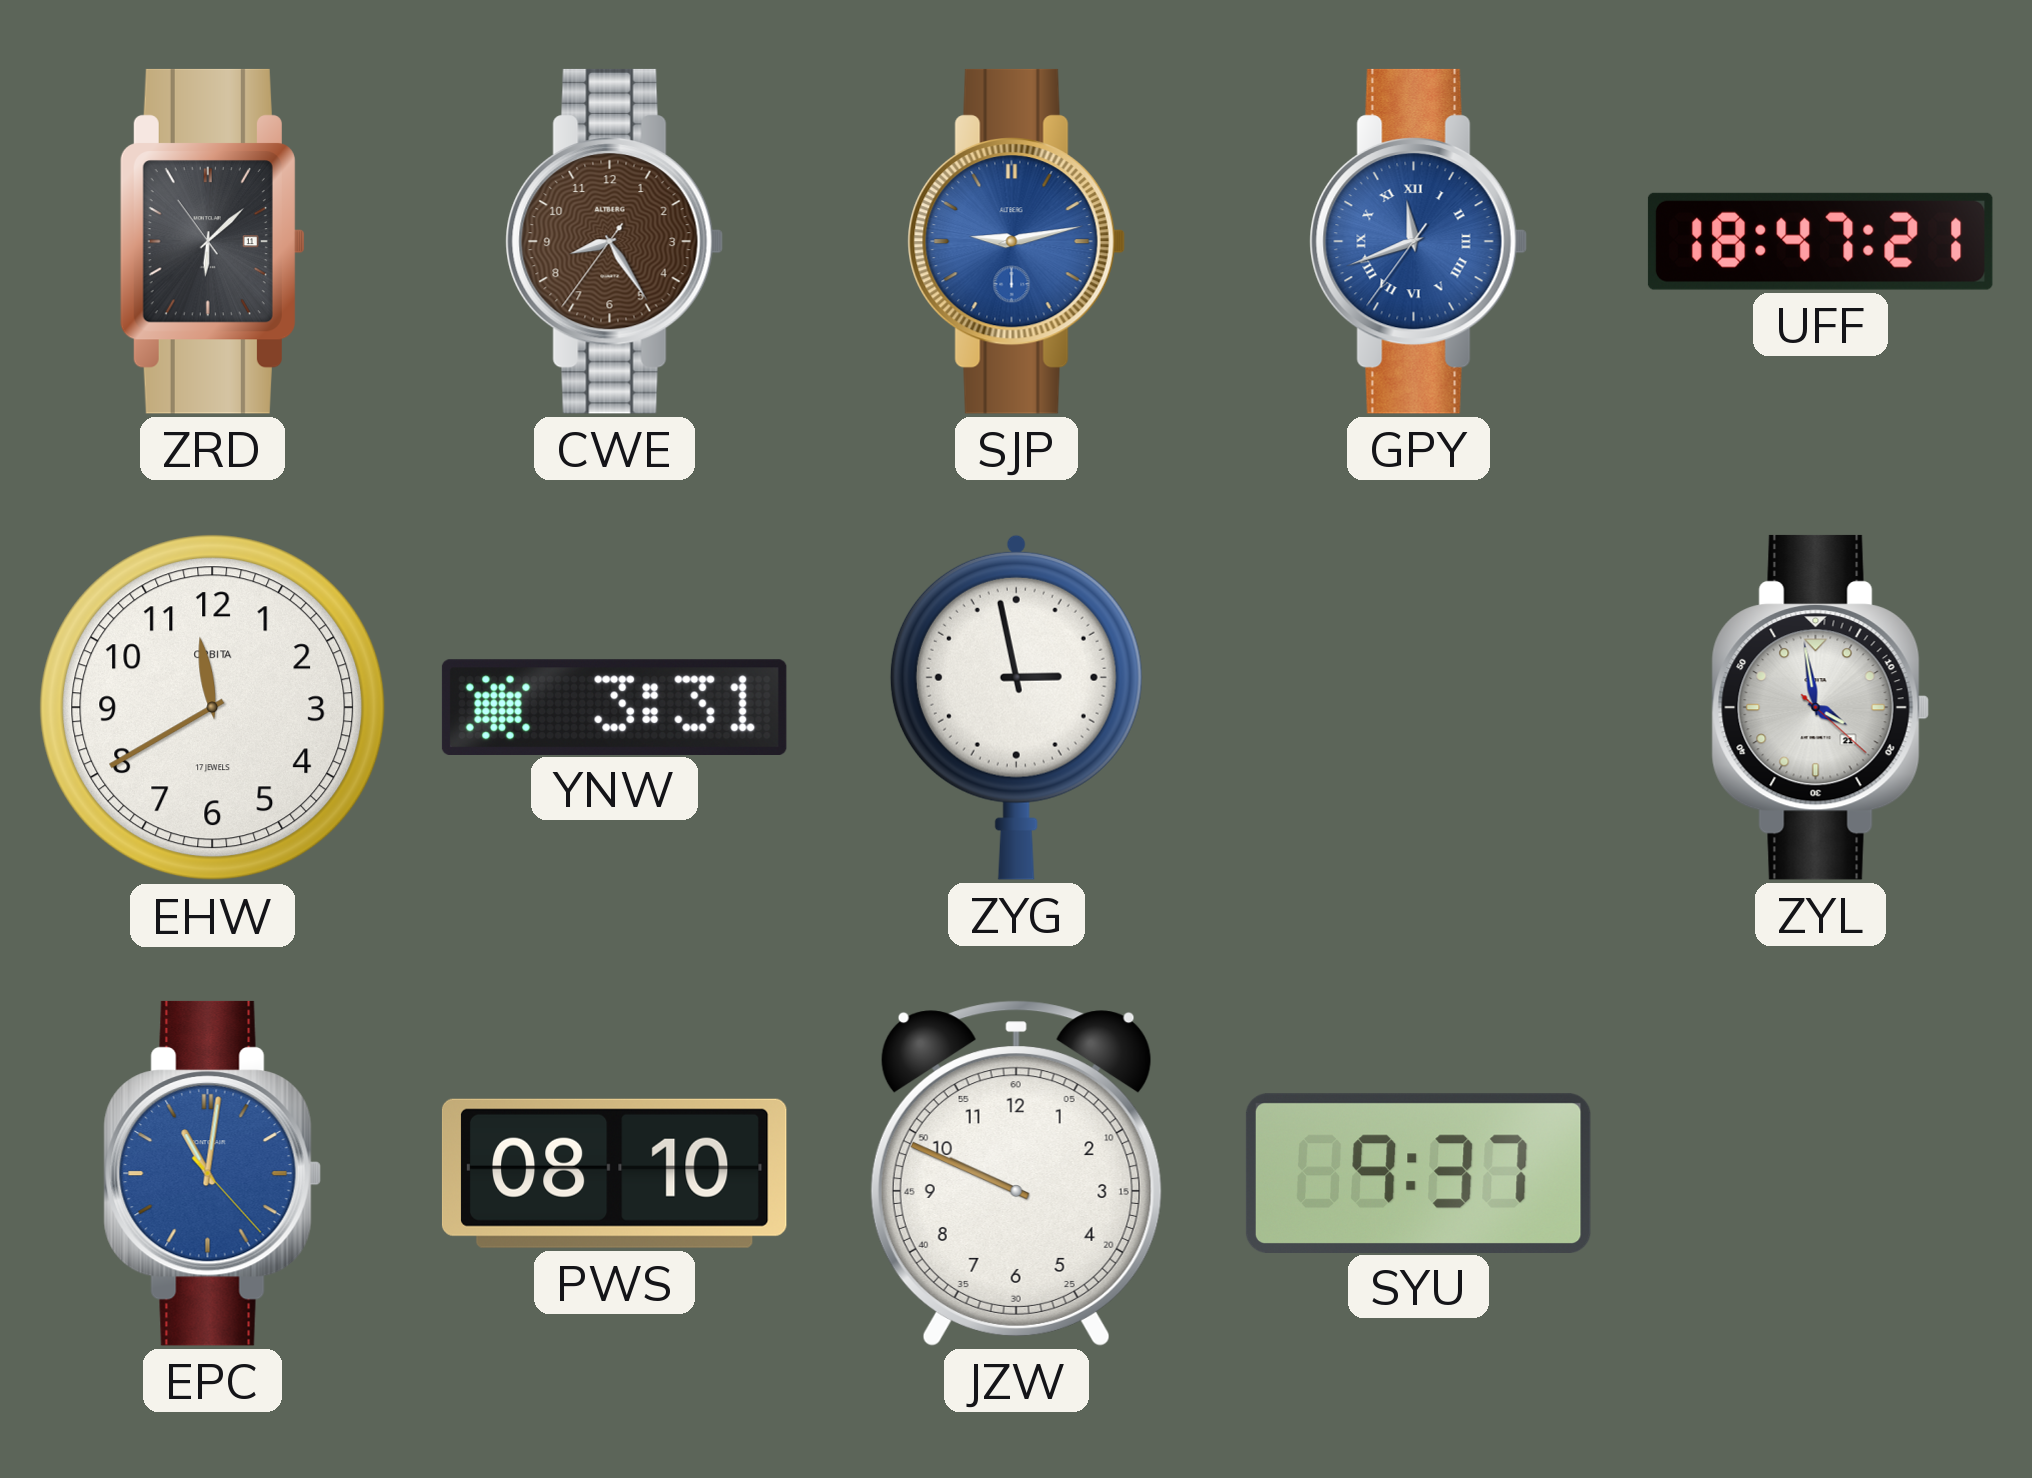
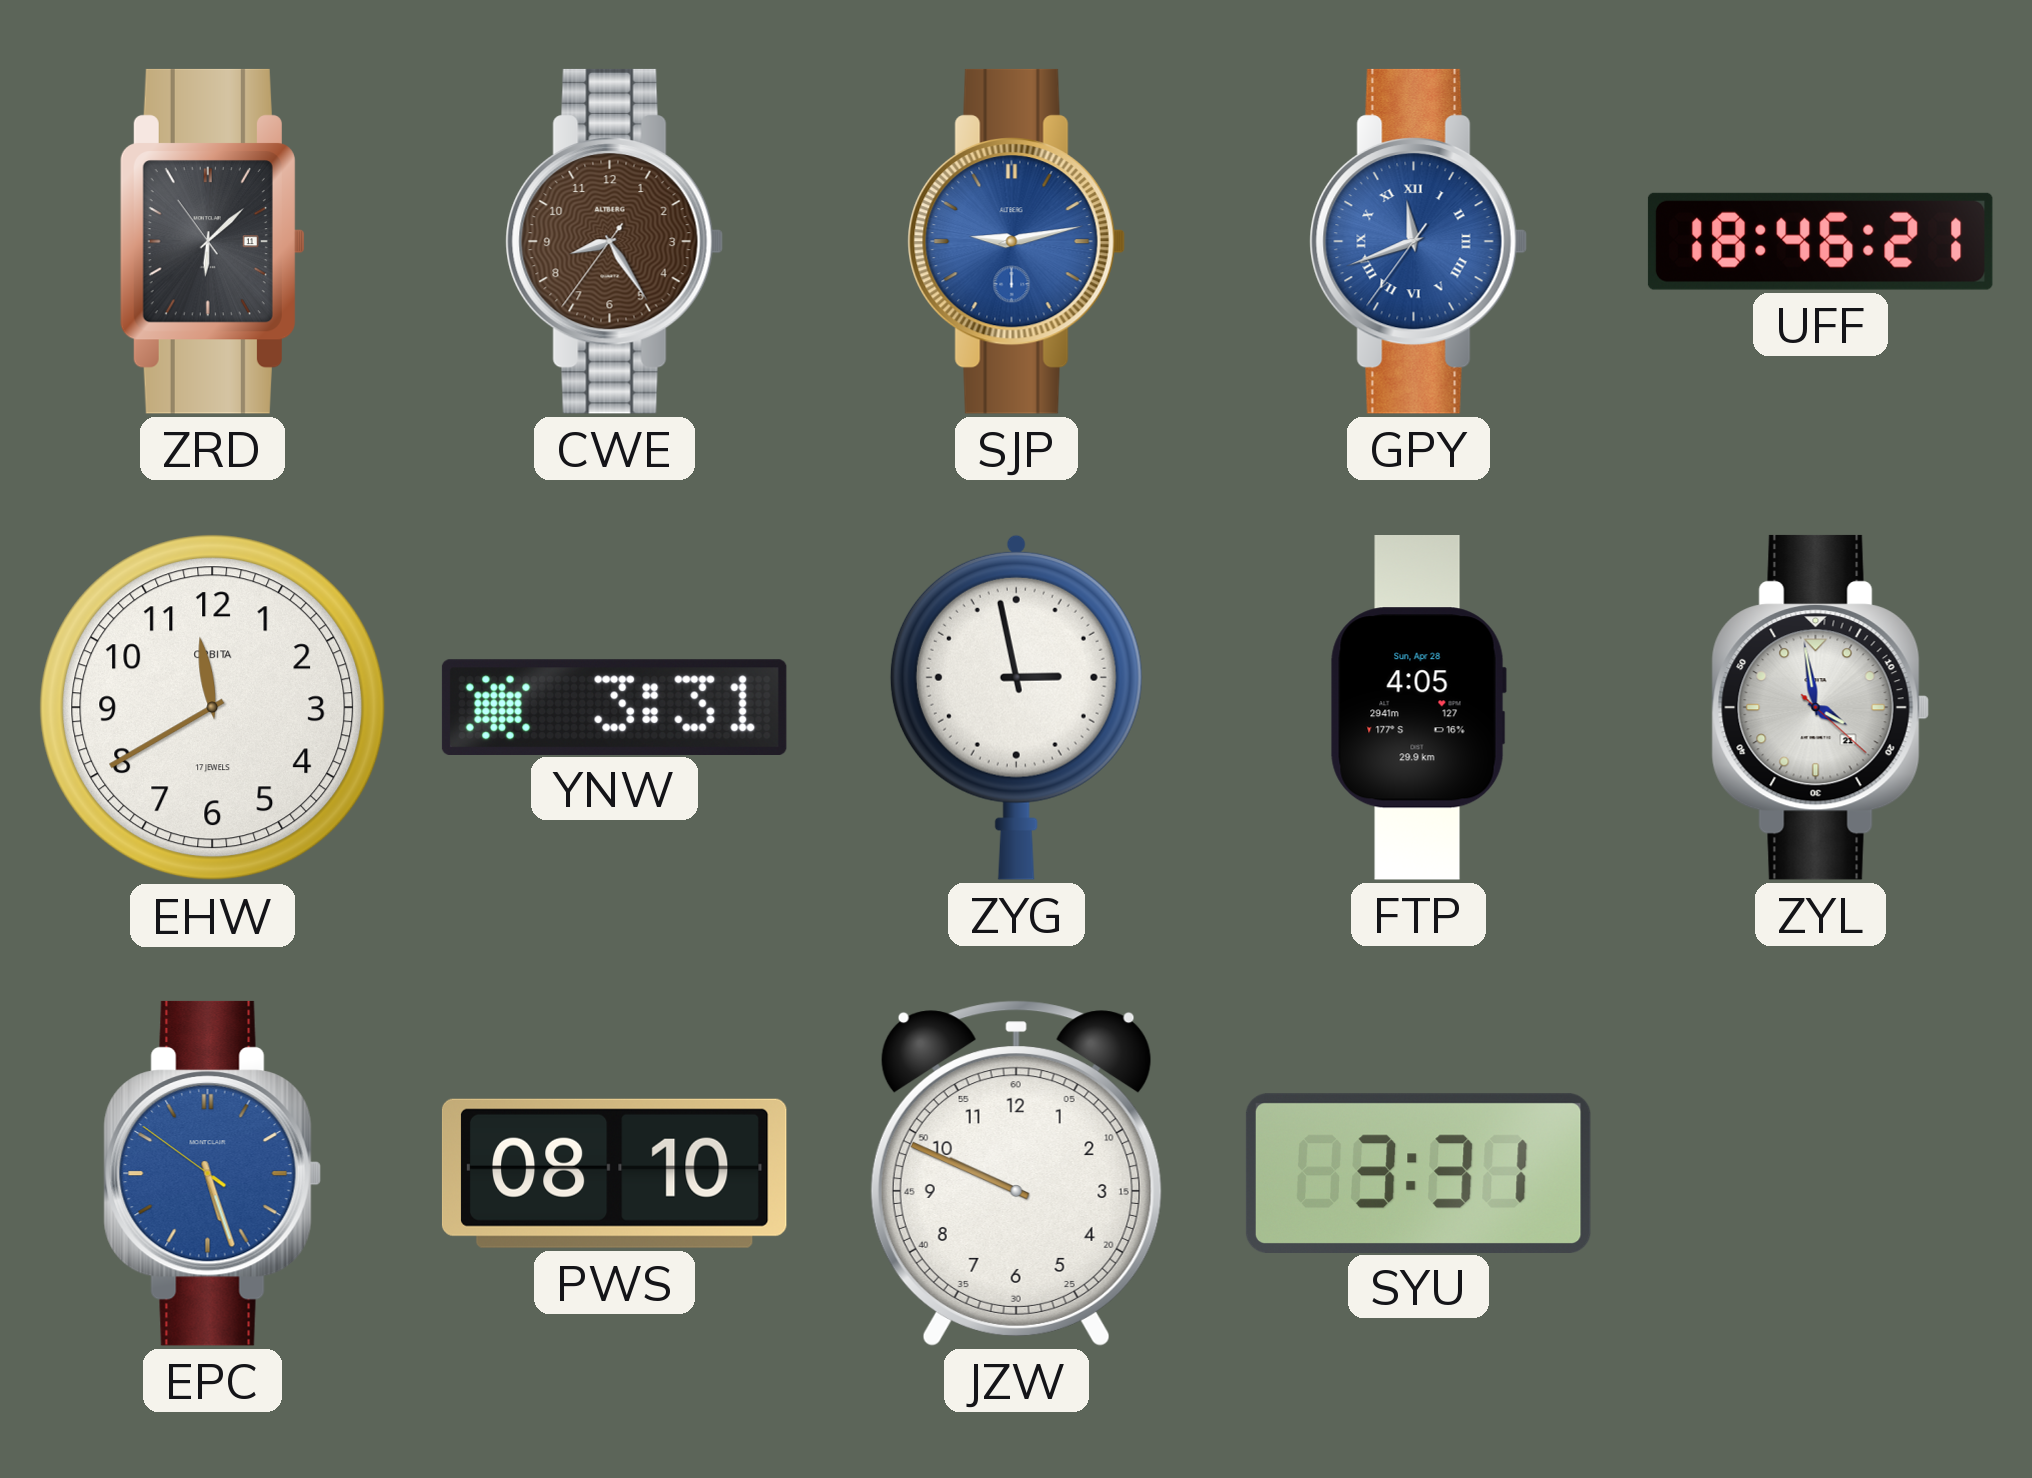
UFF: 18:47 -> 18:46 (1820, 241)
FTP: none -> 4:05 (1418, 708)
EPC: 11:01 -> 5:26 (212, 1173)
SYU: 9:37 -> 3:31 (1418, 1173)
